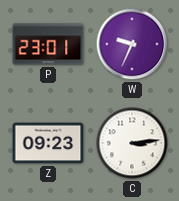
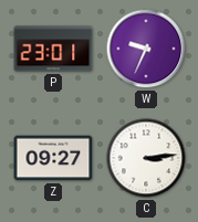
Z: 09:23 -> 09:27 (53, 158)
